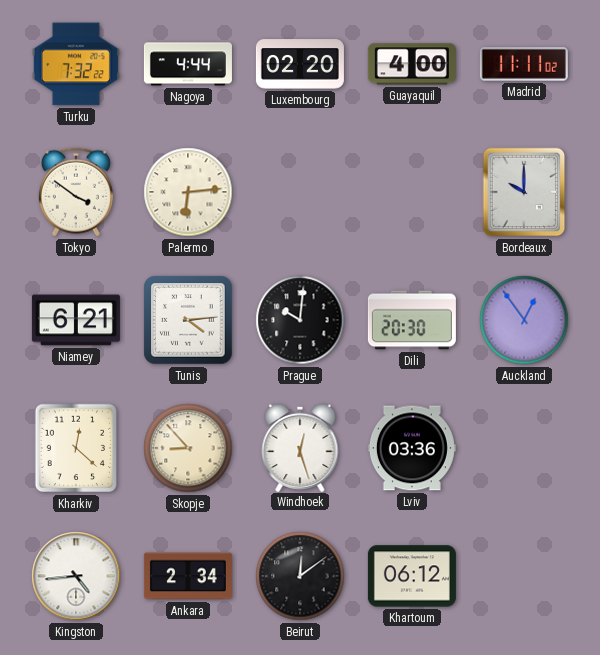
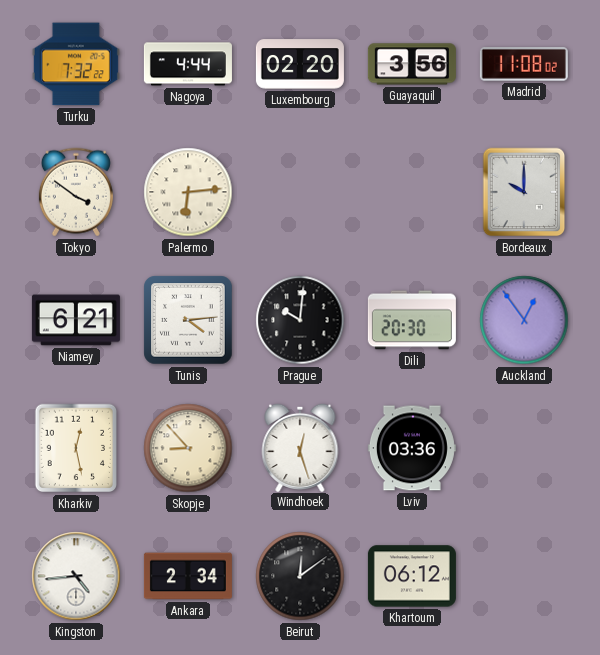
Guayaquil: 4:00 -> 3:56 (412, 64)
Madrid: 11:11 -> 11:08 (524, 65)
Kharkiv: 12:22 -> 12:28 (76, 448)
